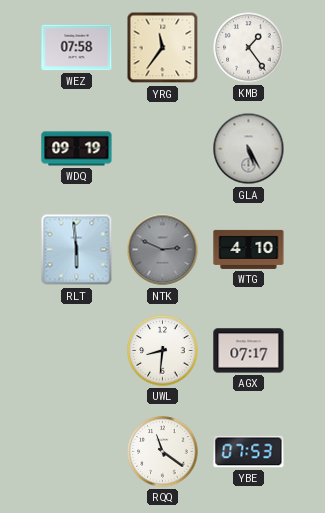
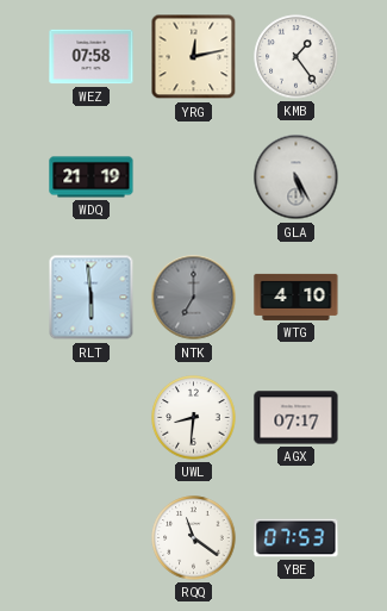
YRG: 11:36 -> 12:13 (194, 57)
WDQ: 09:19 -> 21:19 (92, 177)
NTK: 2:49 -> 7:00 (194, 298)
